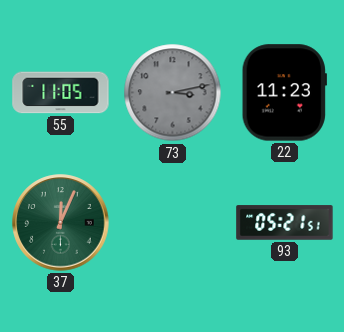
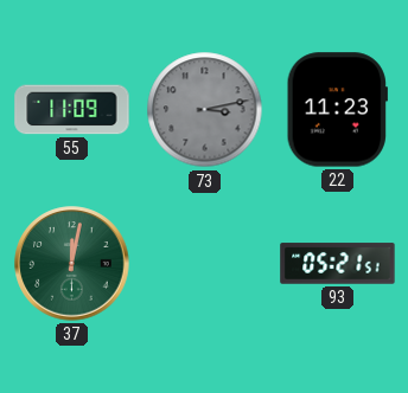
55: 11:05 -> 11:09 (72, 110)
37: 12:04 -> 12:02 (72, 264)
